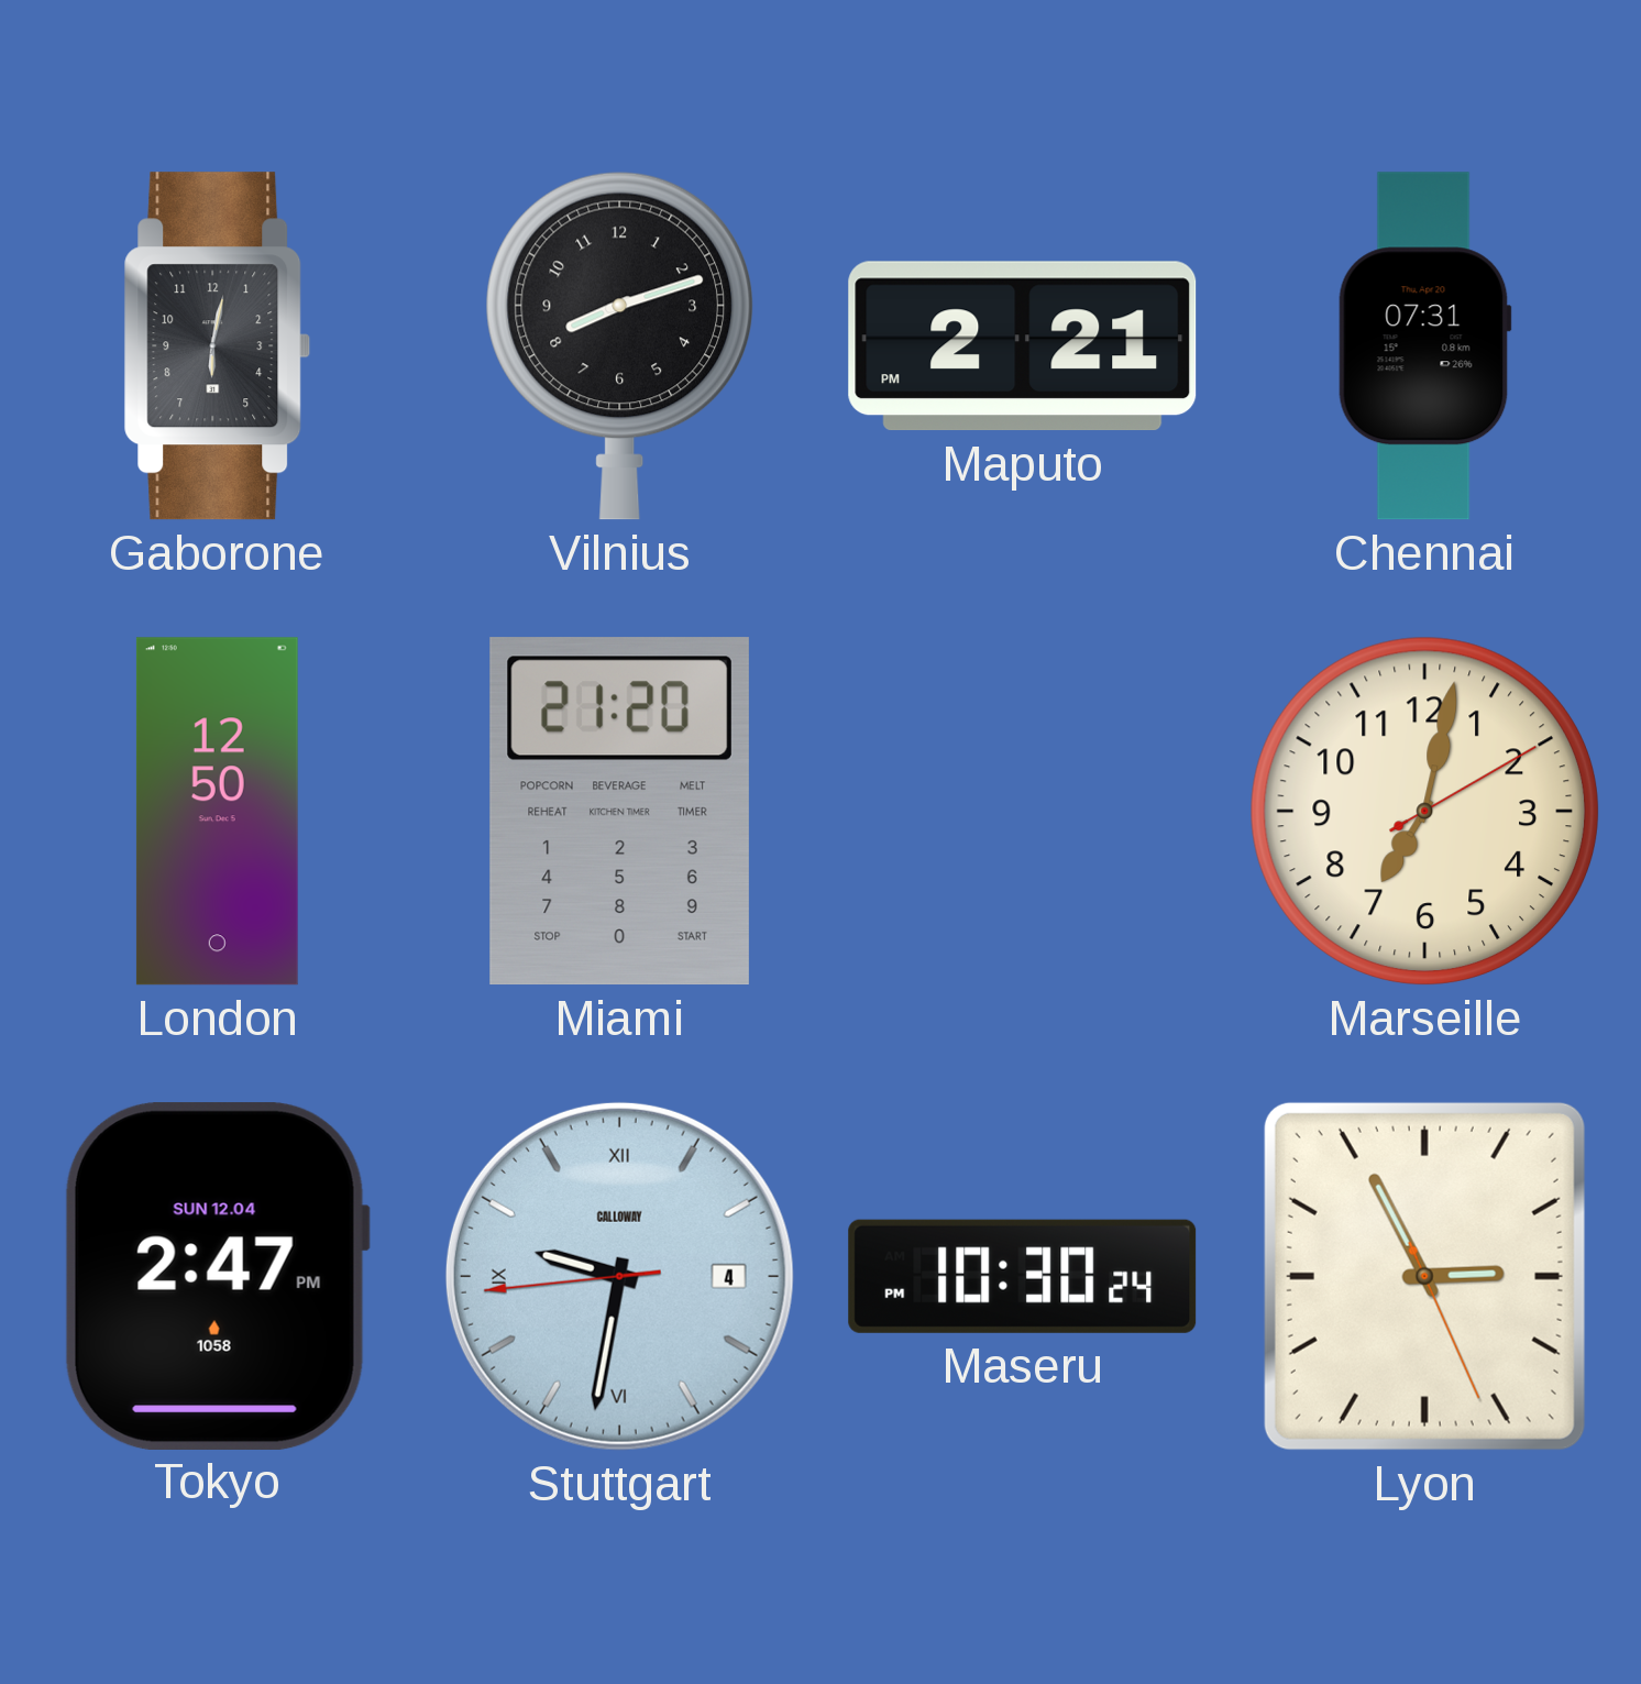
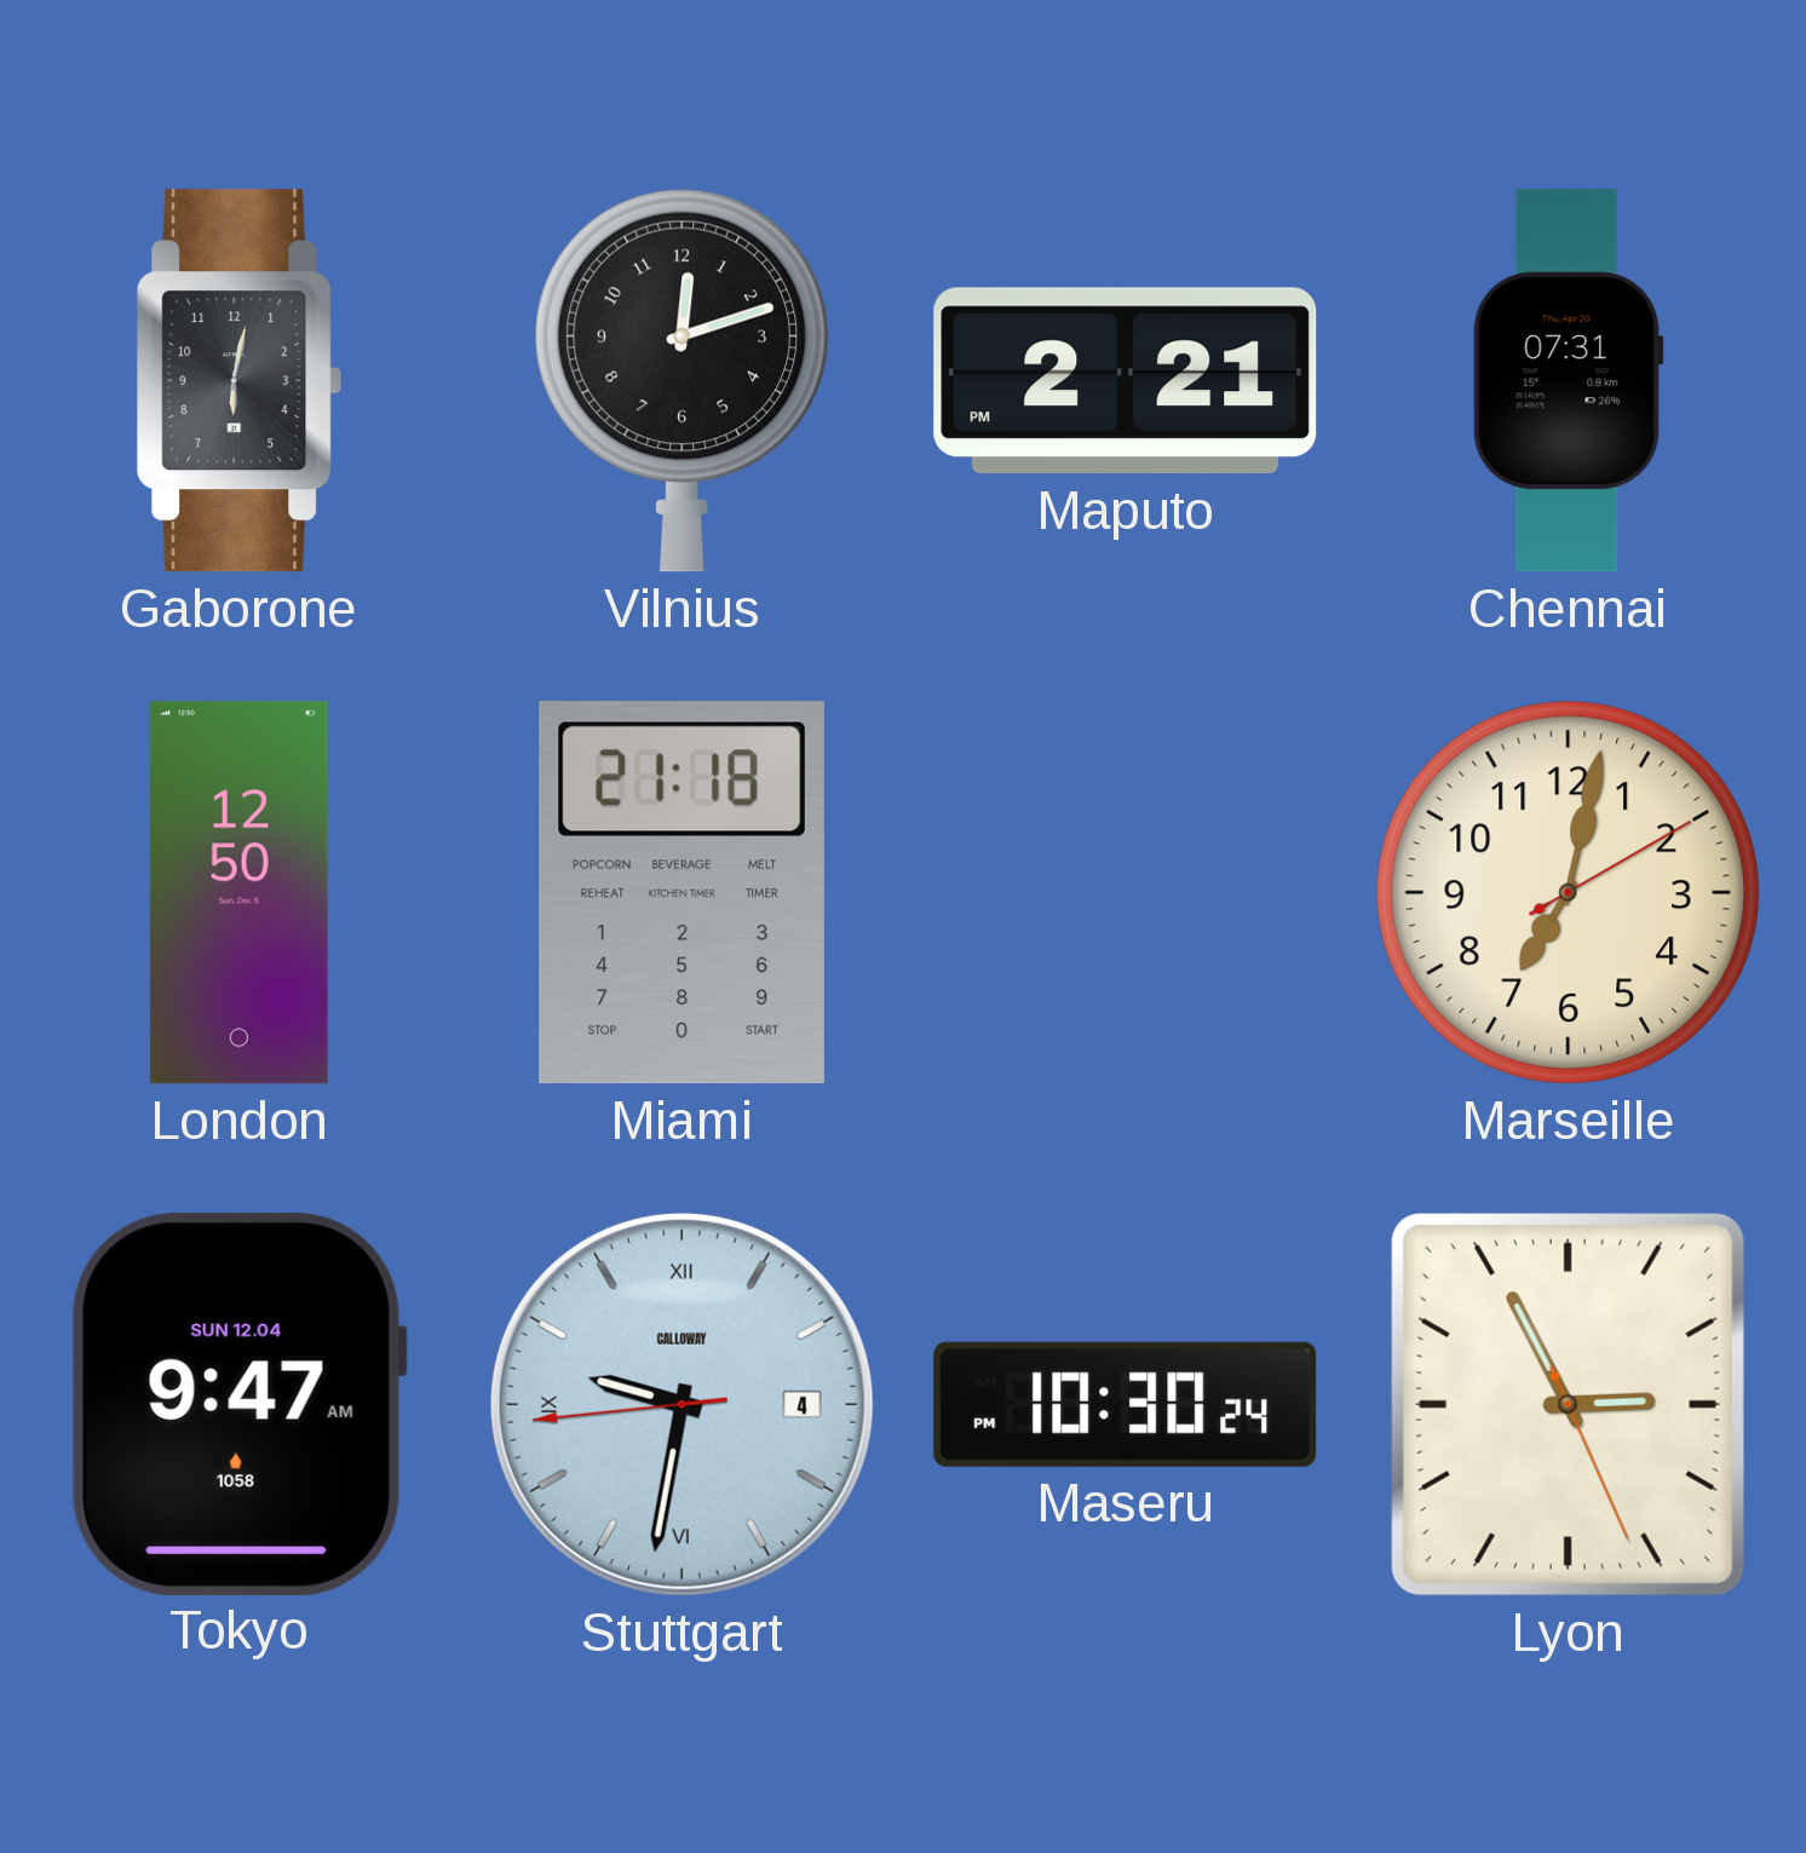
Vilnius: 8:12 -> 12:12 (683, 380)
Miami: 21:20 -> 21:18 (681, 893)
Tokyo: 2:47 -> 9:47 (238, 1404)
